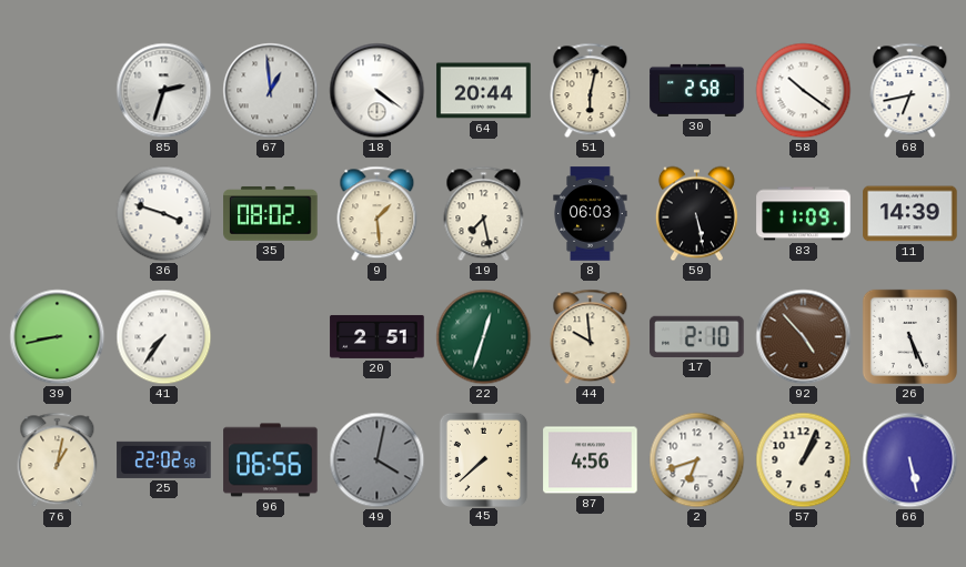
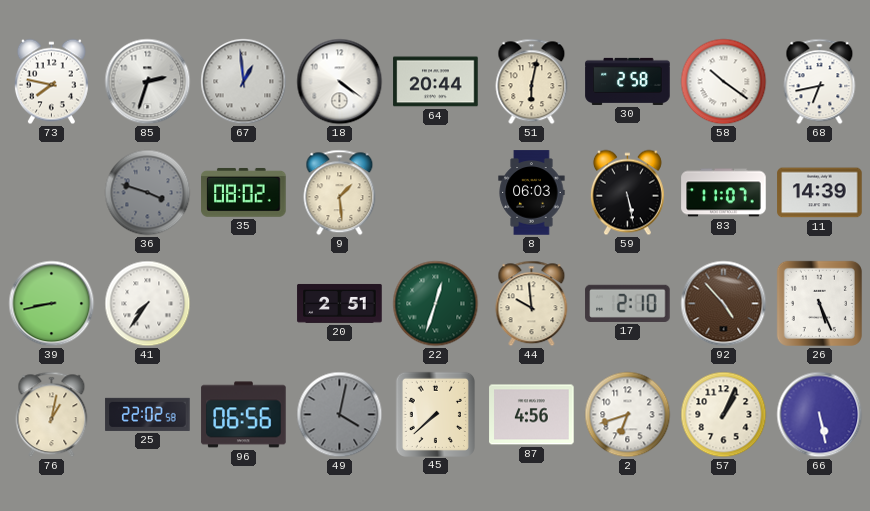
73: none -> 7:47 (51, 82)
36 dial: white -> grey (148, 193)
19: 7:28 -> none (484, 214)
83: 11:09 -> 11:07 (724, 193)
